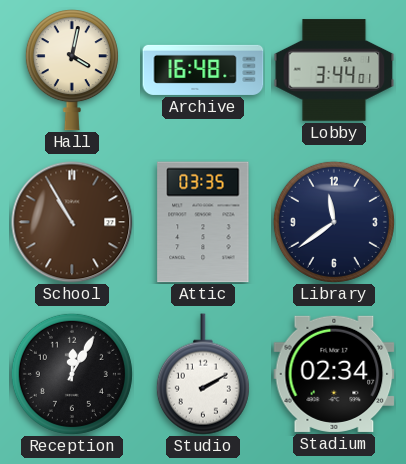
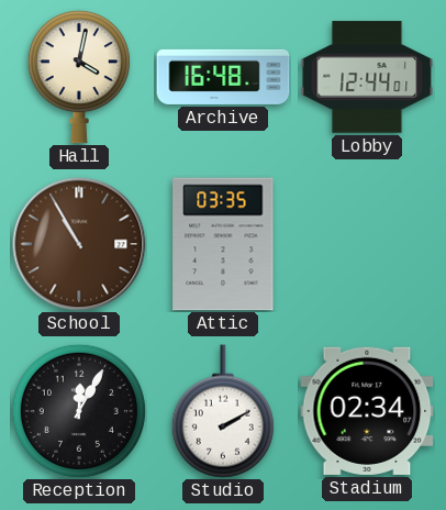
Lobby: 3:44 -> 12:44 (367, 77)
Library: 11:39 -> none (334, 222)
